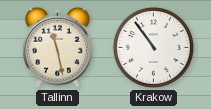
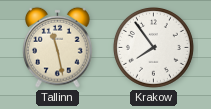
Krakow: 10:54 -> 7:54 (153, 47)
